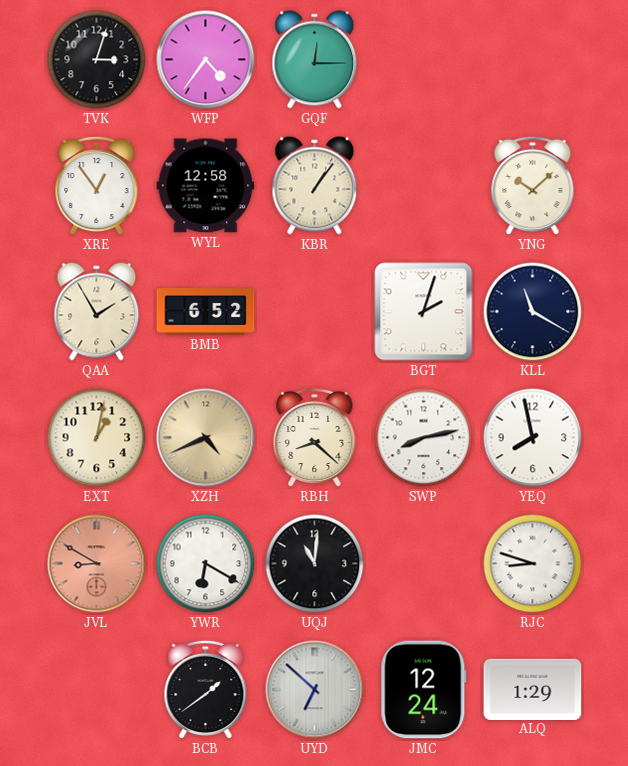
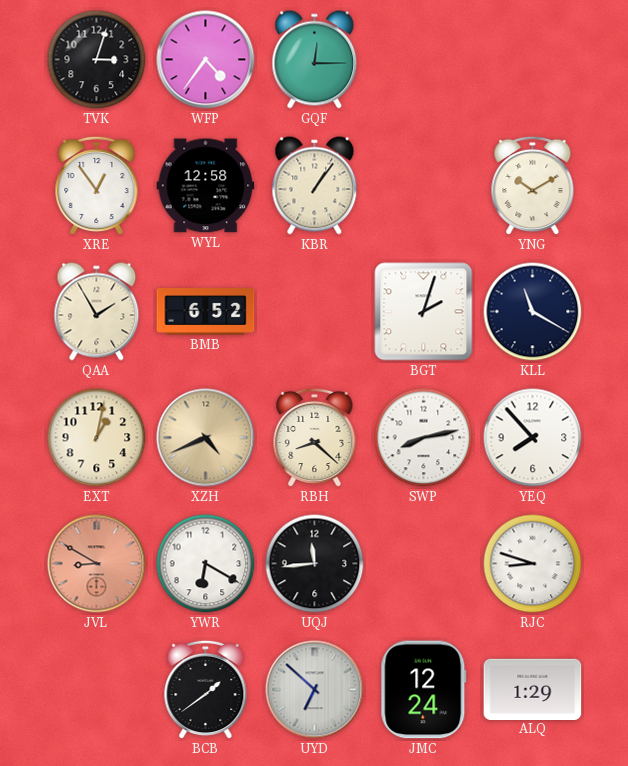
YNG: 10:08 -> 10:10 (533, 186)
YEQ: 7:58 -> 7:53 (533, 438)
UQJ: 11:01 -> 11:44 (315, 564)
